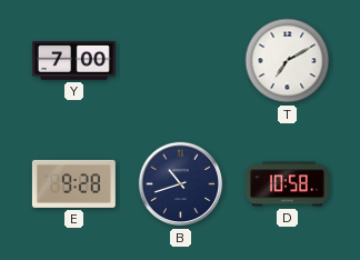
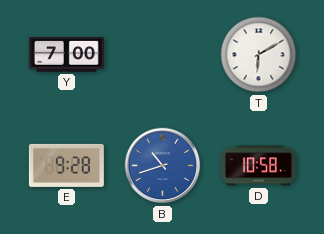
T: 7:10 -> 6:10 (259, 55)
B dial: navy -> blue (163, 166)
